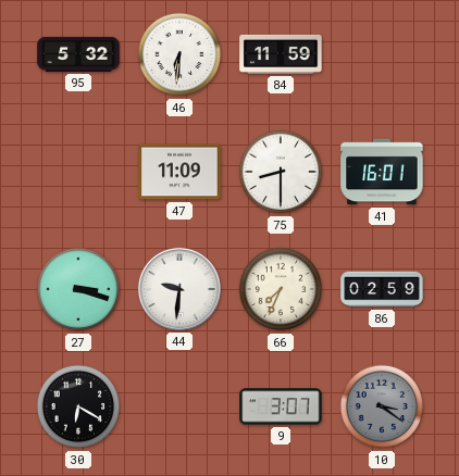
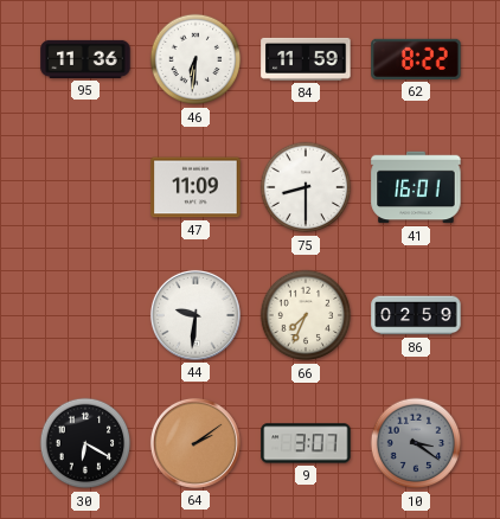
95: 5:32 -> 11:36 (85, 59)
62: none -> 8:22 (416, 59)
27: 3:18 -> none (78, 289)
64: none -> 2:09 (195, 443)
